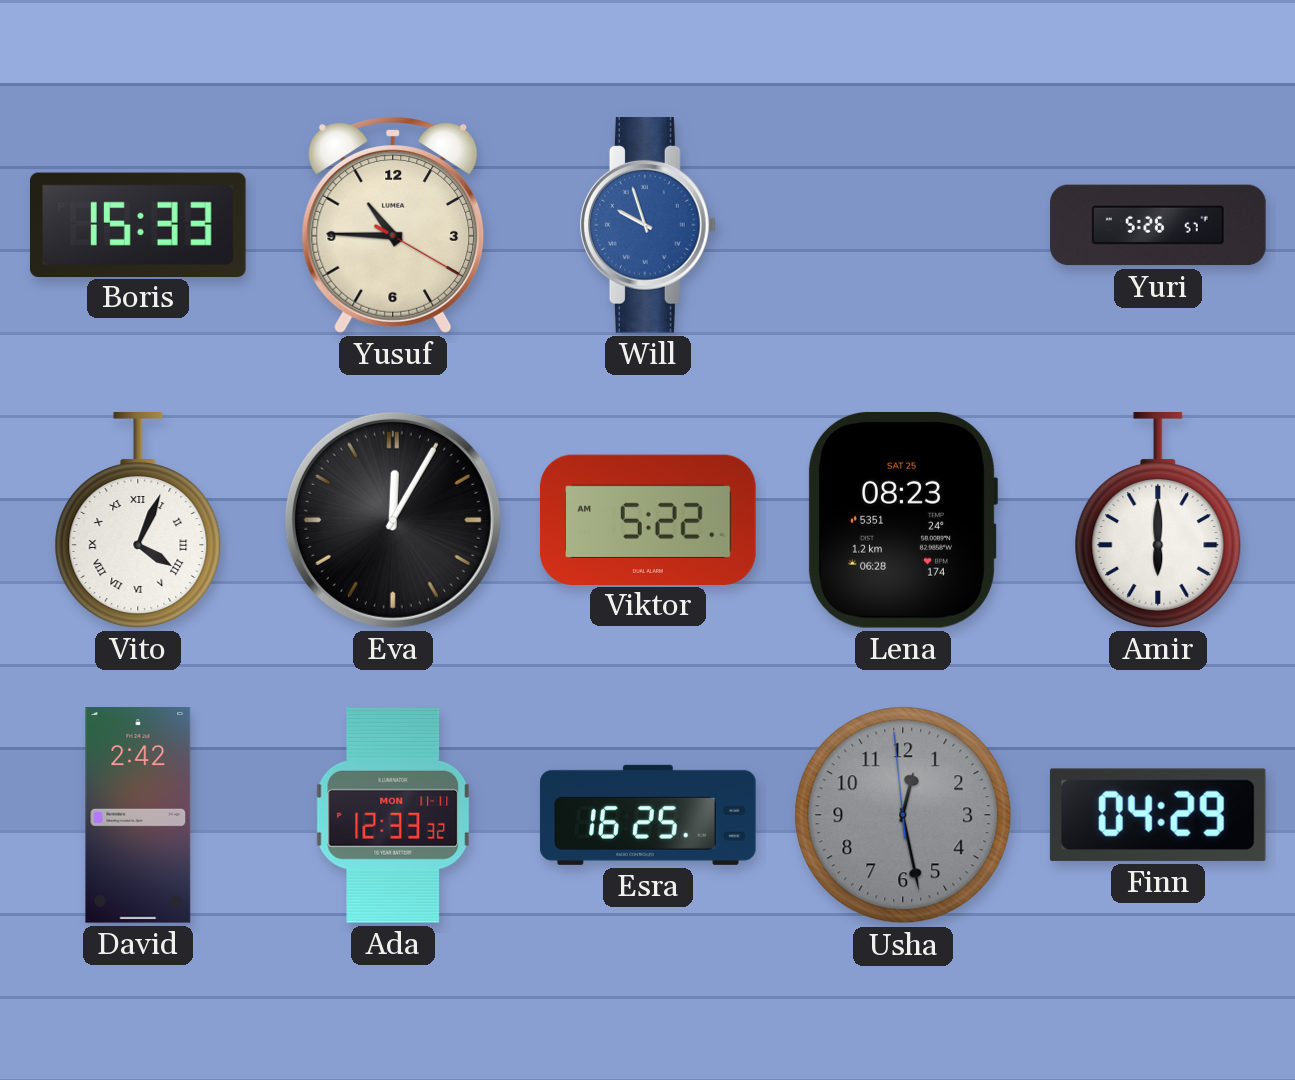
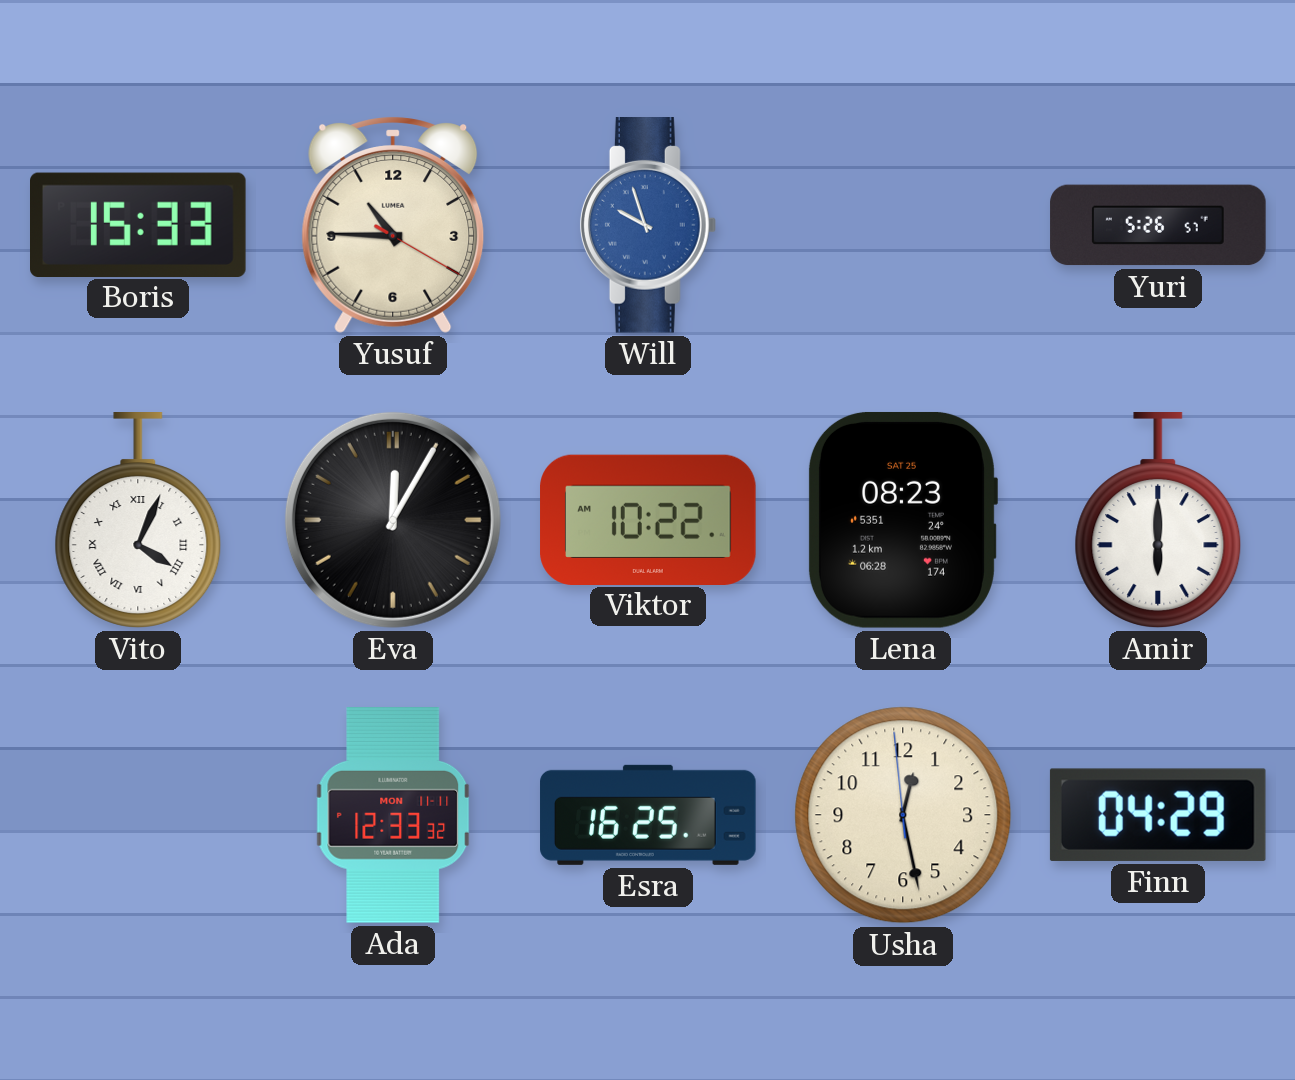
Viktor: 5:22 -> 10:22 (648, 519)
David: 2:42 -> none (138, 815)
Usha dial: grey -> cream (903, 815)
